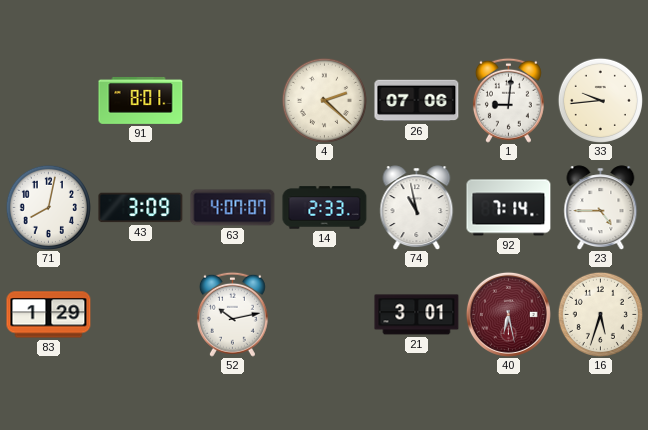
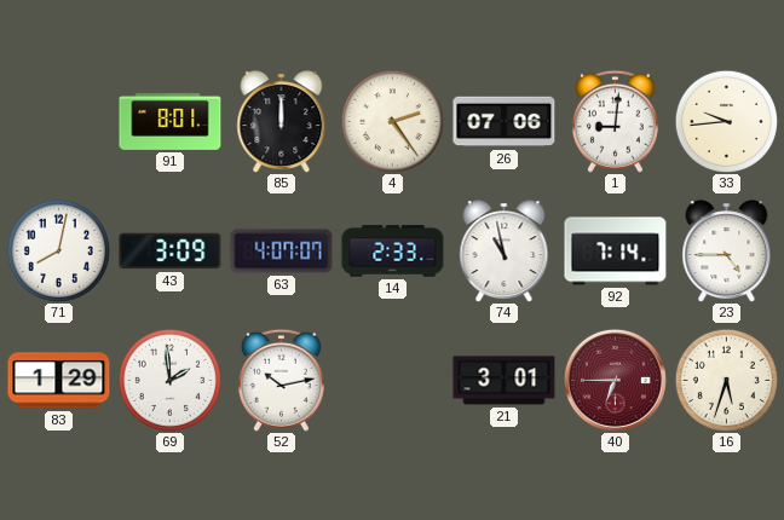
85: none -> 12:00 (282, 121)
4: 2:22 -> 2:24 (392, 121)
69: none -> 1:59 (169, 380)
40: 6:28 -> 6:45 (615, 380)
